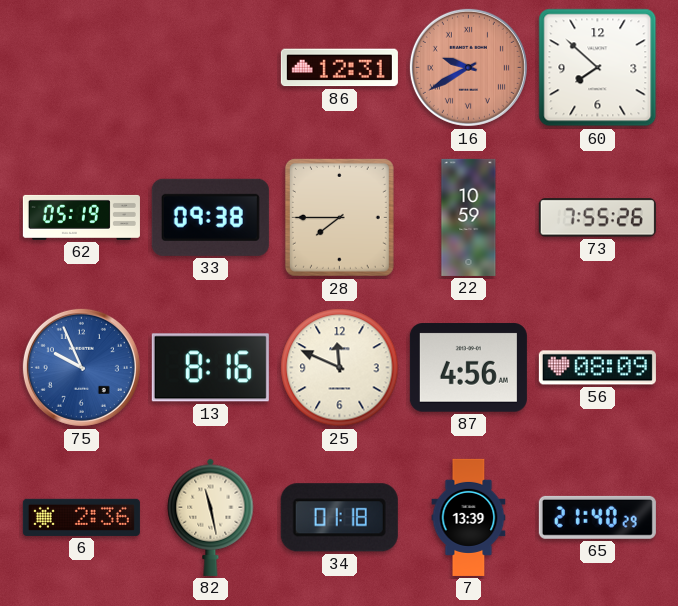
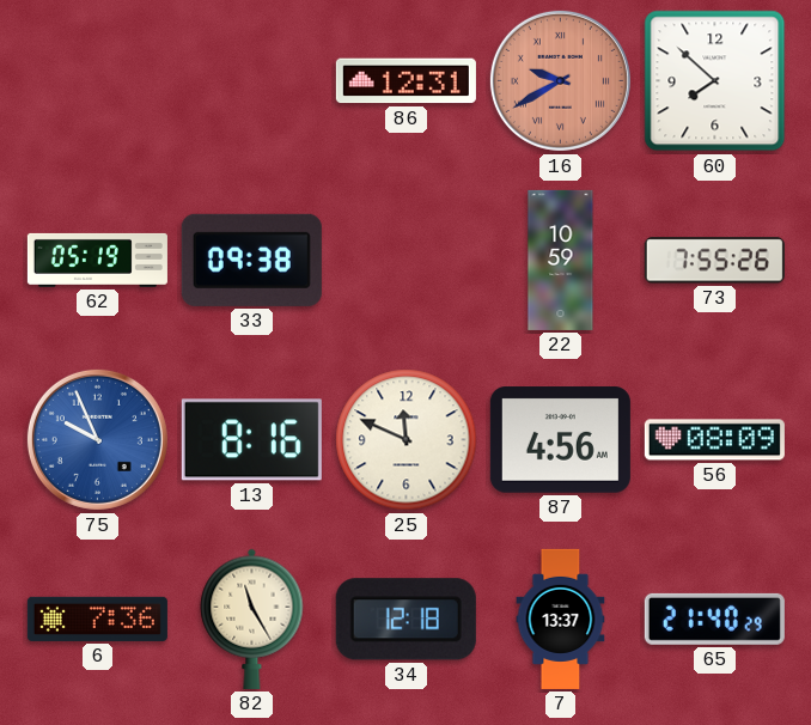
28: 7:45 -> none (339, 217)
6: 2:36 -> 7:36 (97, 619)
82: 11:28 -> 11:25 (252, 619)
34: 01:18 -> 12:18 (405, 620)
7: 13:39 -> 13:37 (561, 619)
